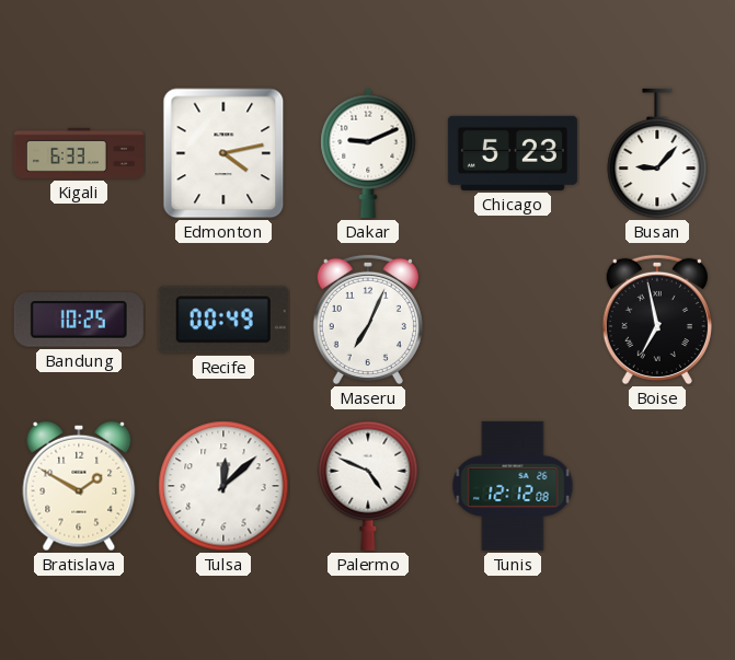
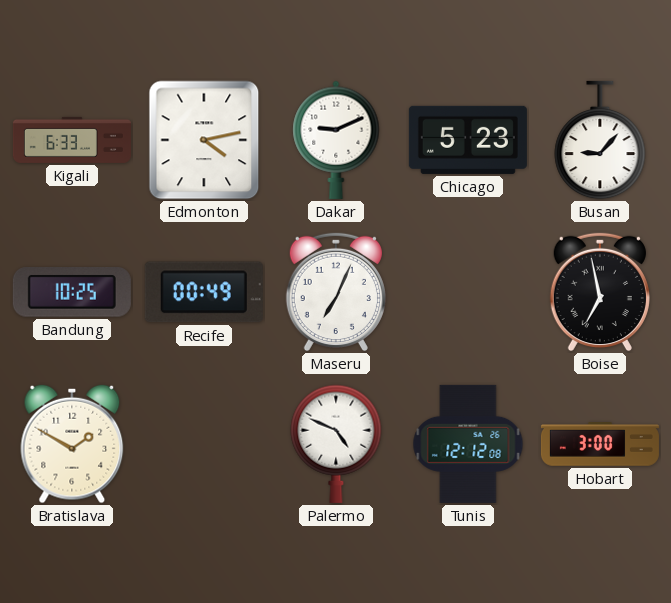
Tulsa: 12:08 -> none (223, 486)
Hobart: none -> 3:00 (600, 444)
